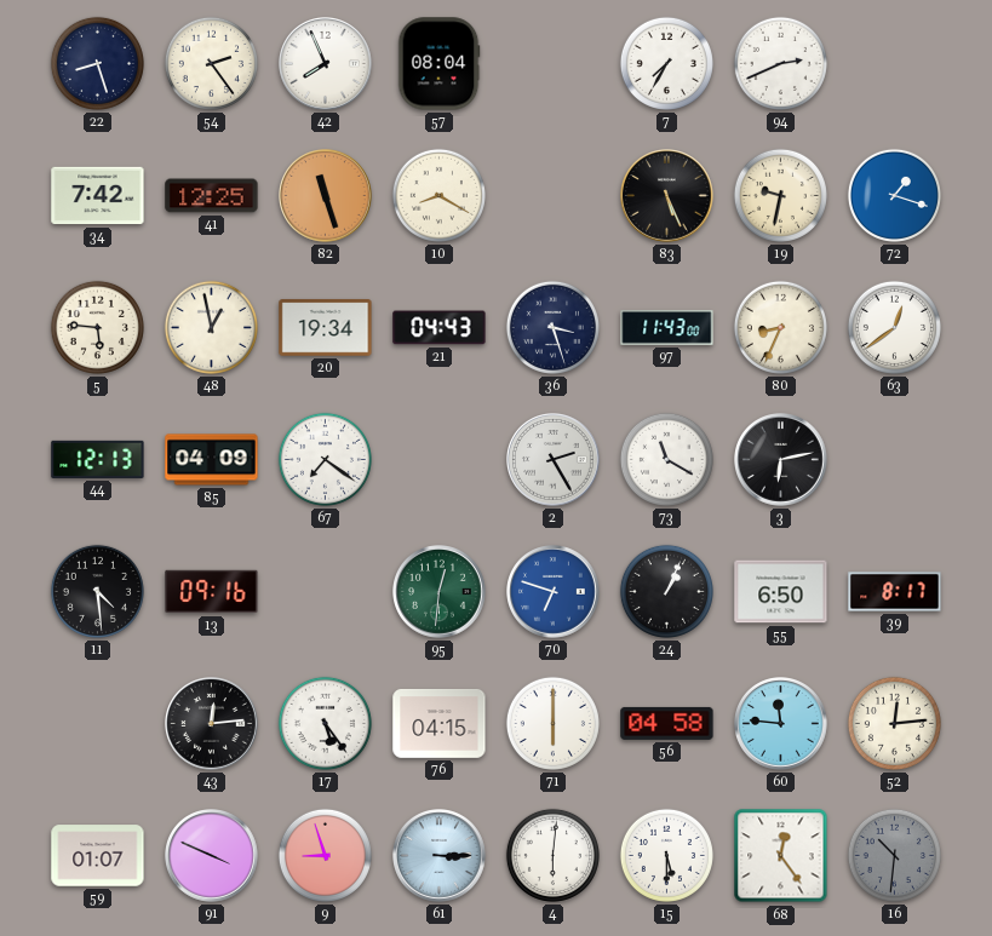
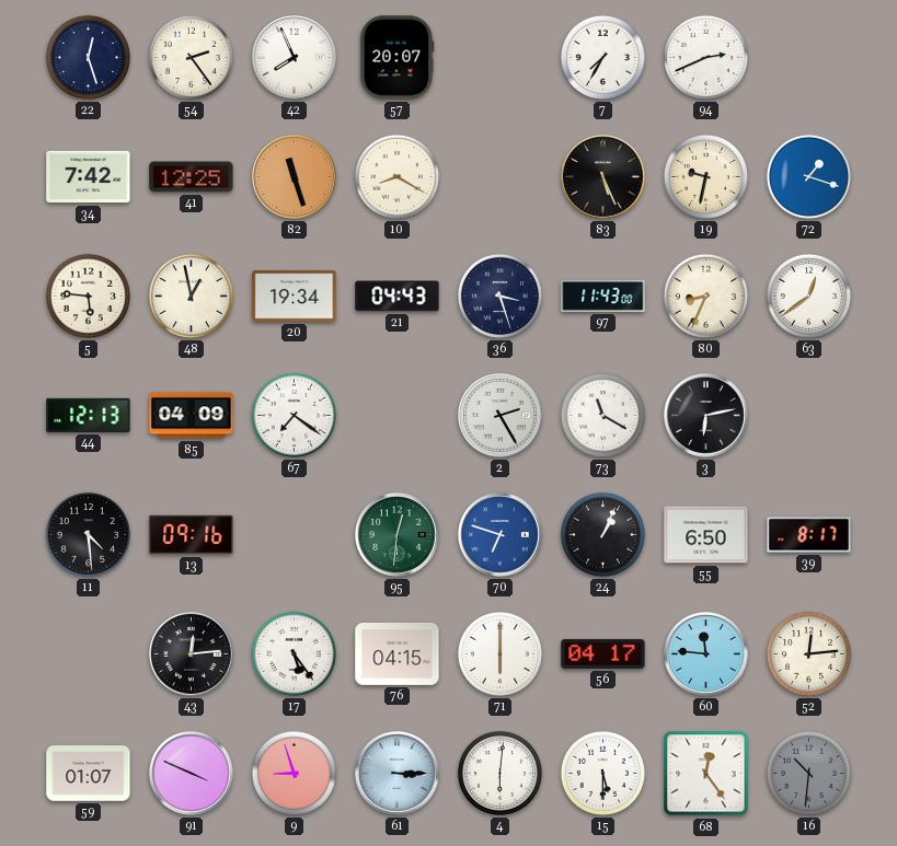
22: 8:27 -> 12:27 (88, 57)
57: 08:04 -> 20:07 (396, 58)
56: 04:58 -> 04:17 (603, 653)
